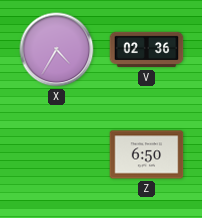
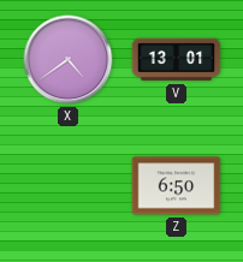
X: 4:35 -> 4:39 (69, 60)
V: 02:36 -> 13:01 (177, 60)
